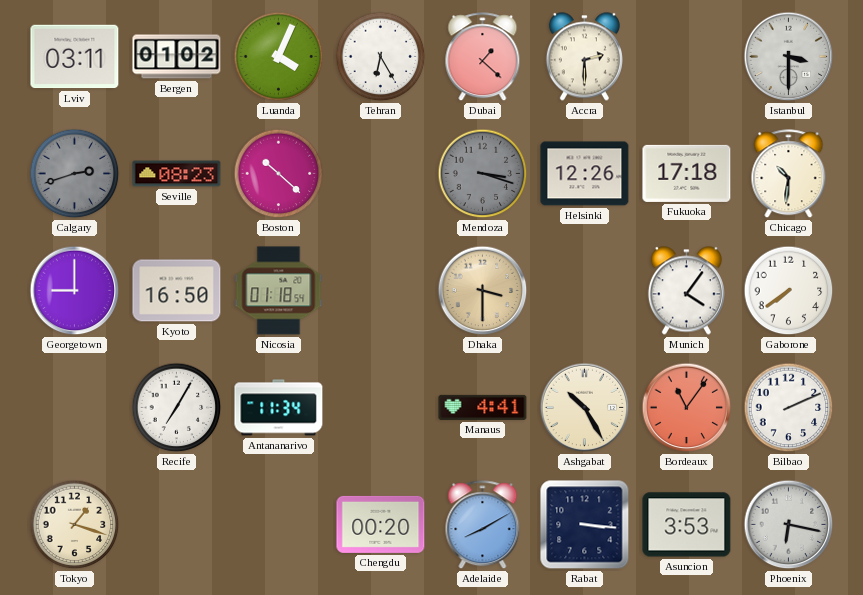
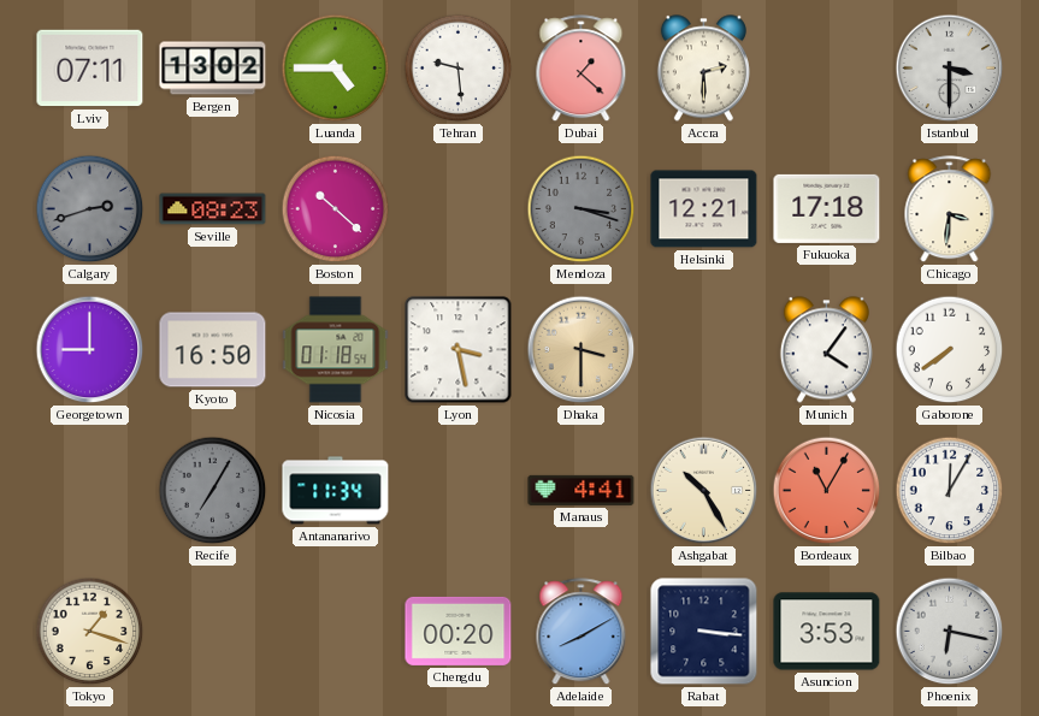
Lviv: 03:11 -> 07:11 (90, 69)
Bergen: 01:02 -> 13:02 (213, 69)
Luanda: 4:04 -> 4:45 (336, 69)
Tehran: 6:25 -> 9:29 (459, 69)
Helsinki: 12:26 -> 12:21 (704, 209)
Chicago: 10:31 -> 3:31 (950, 209)
Lyon: none -> 3:28 (459, 350)
Recife dial: white -> grey (213, 491)
Bordeaux: 11:06 -> 11:05 (827, 491)
Bilbao: 2:11 -> 12:05 (950, 491)
